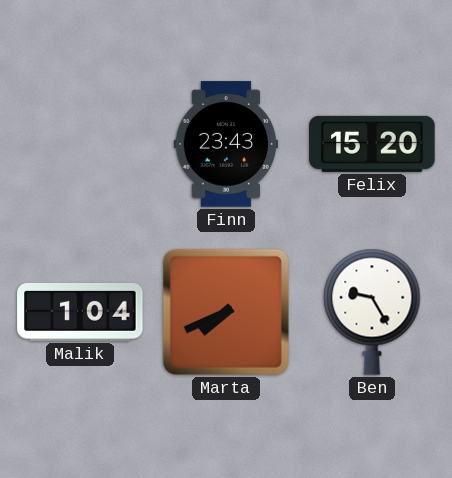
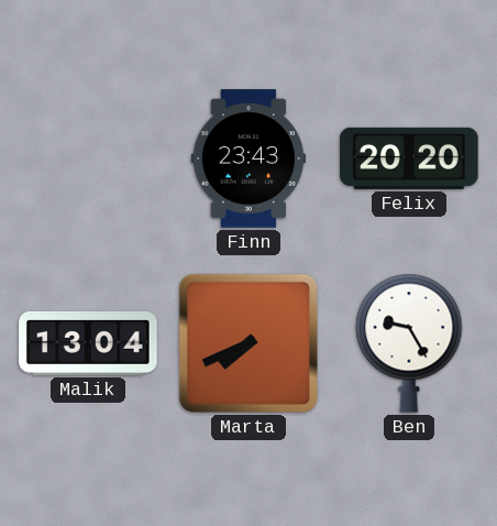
Felix: 15:20 -> 20:20 (409, 158)
Malik: 1:04 -> 13:04 (88, 343)
